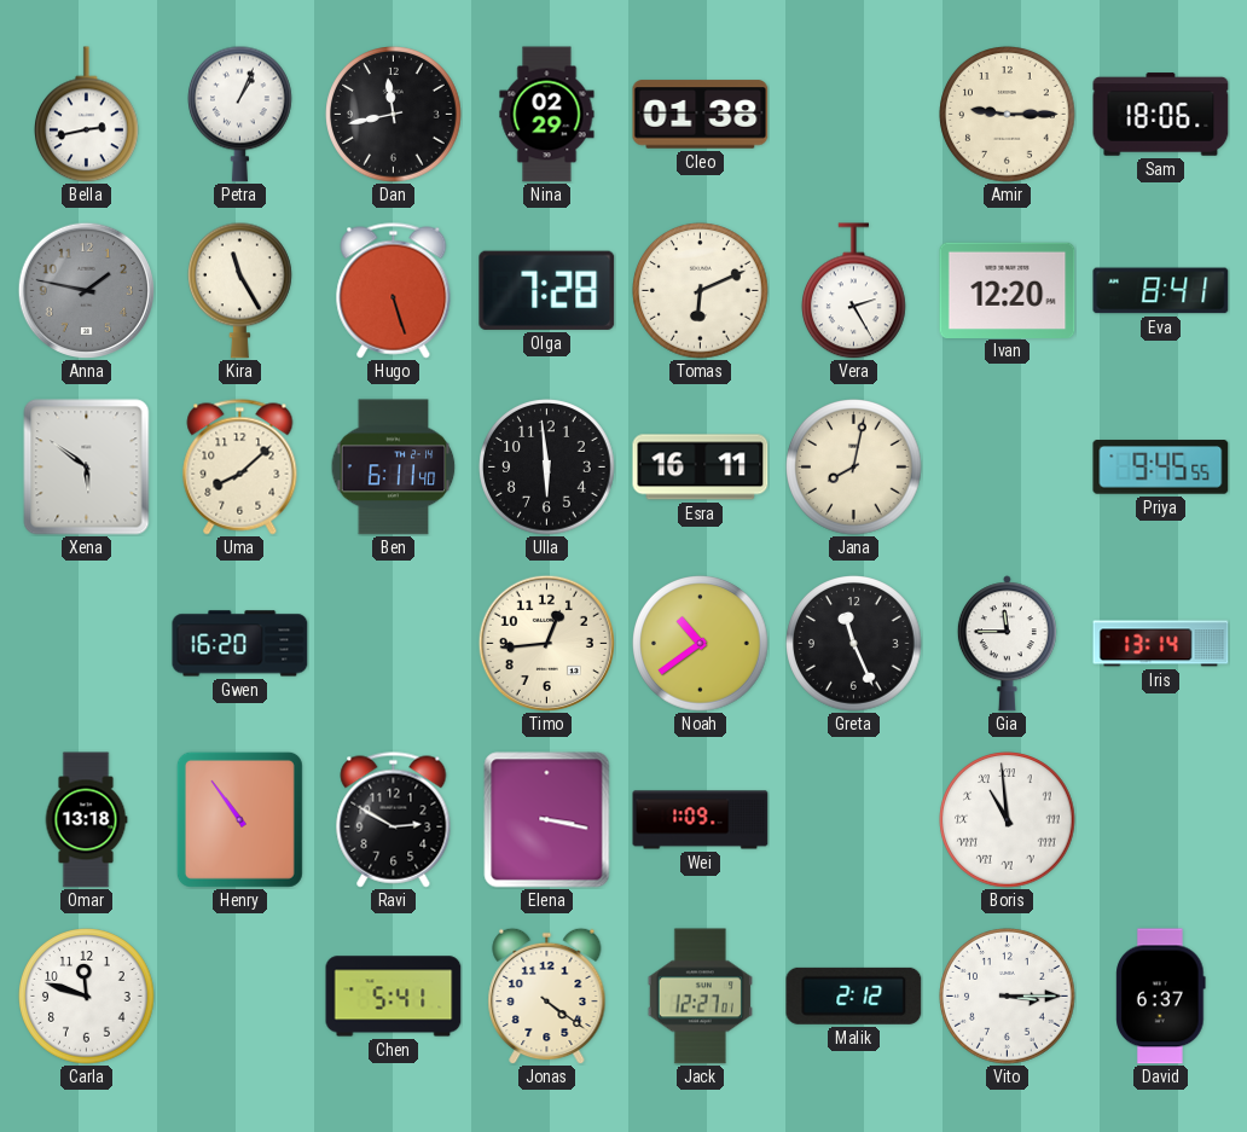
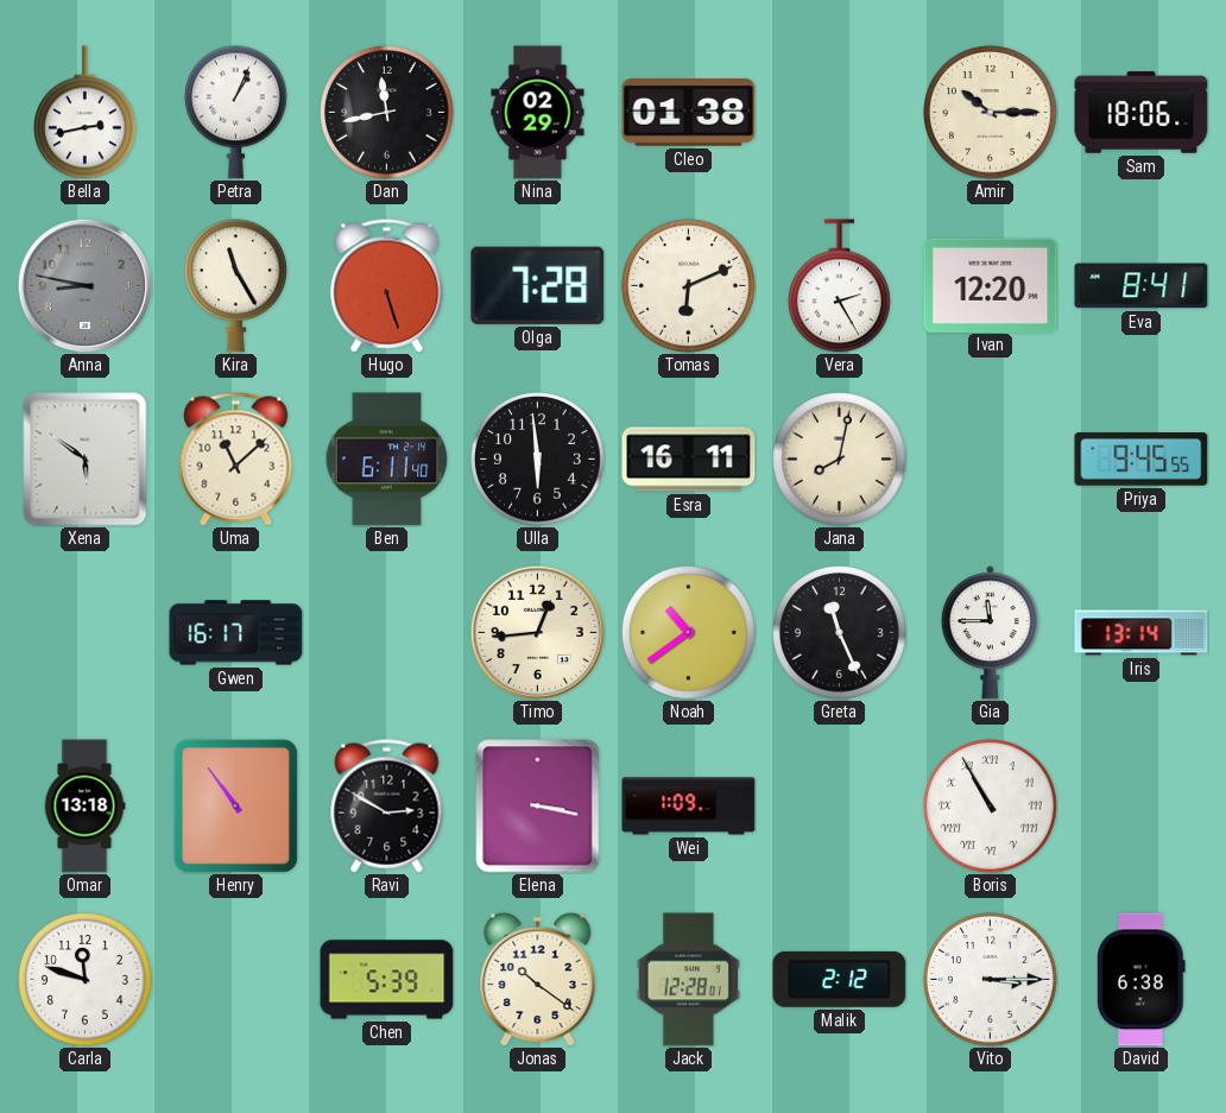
Amir: 9:15 -> 10:15 (991, 113)
Anna: 1:47 -> 8:47 (84, 285)
Uma: 8:08 -> 11:08 (236, 460)
Gwen: 16:20 -> 16:17 (236, 633)
Boris: 10:59 -> 10:55 (991, 807)
Chen: 5:41 -> 5:39 (387, 980)
Jonas: 4:21 -> 10:21 (538, 979)
Jack: 12:27 -> 12:28 (688, 980)
David: 6:37 -> 6:38 (1142, 980)
